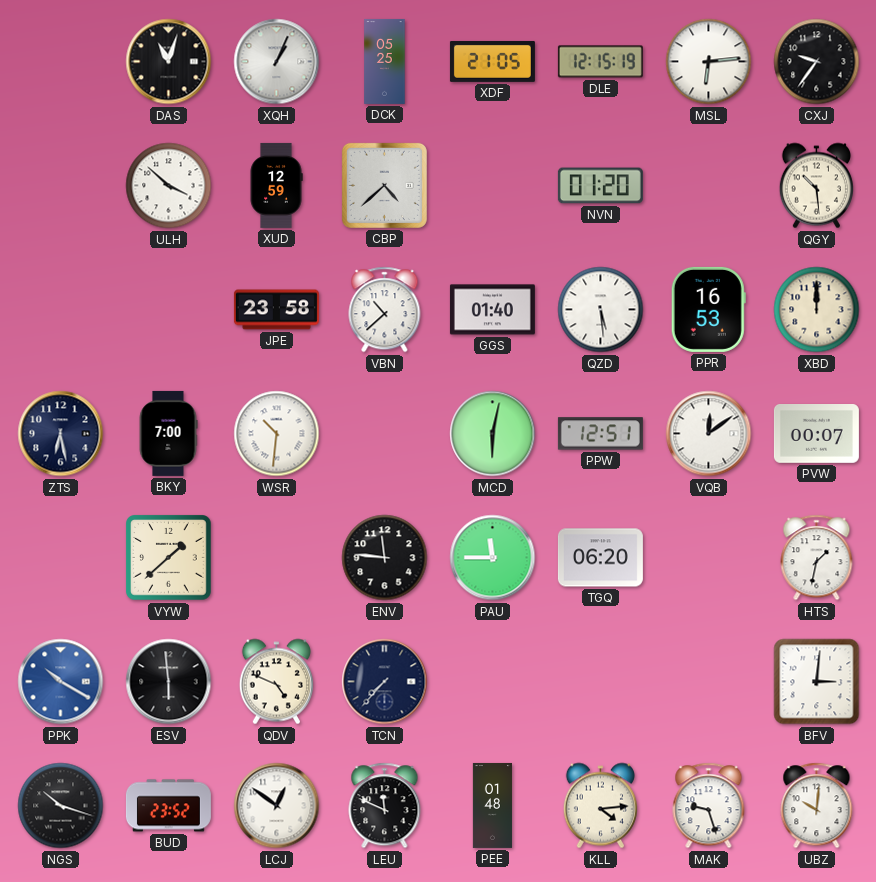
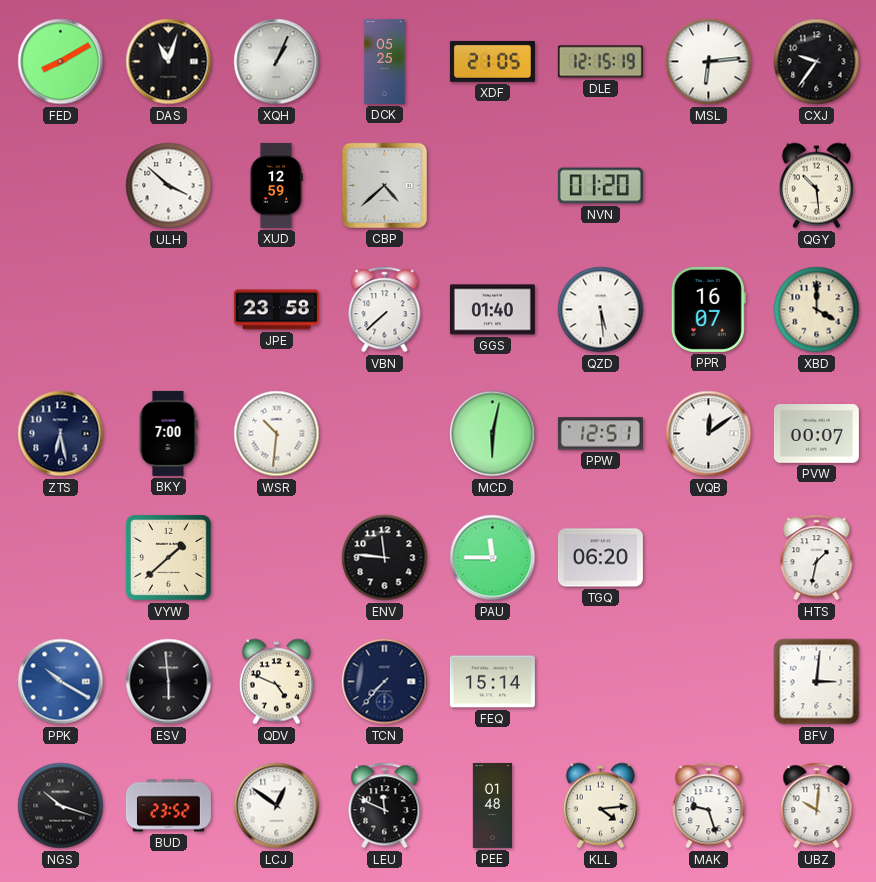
FED: none -> 8:10 (61, 62)
VBN: 10:38 -> 7:38 (385, 310)
PPR: 16:53 -> 16:07 (708, 309)
XBD: 12:00 -> 4:00 (817, 310)
FEQ: none -> 15:14 (492, 682)
